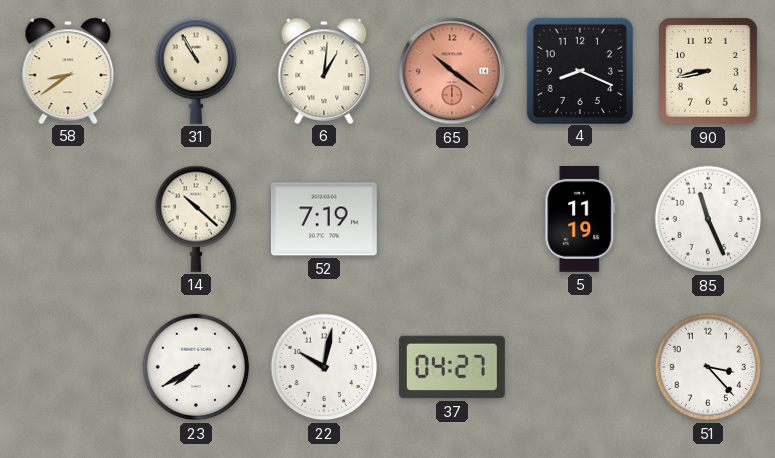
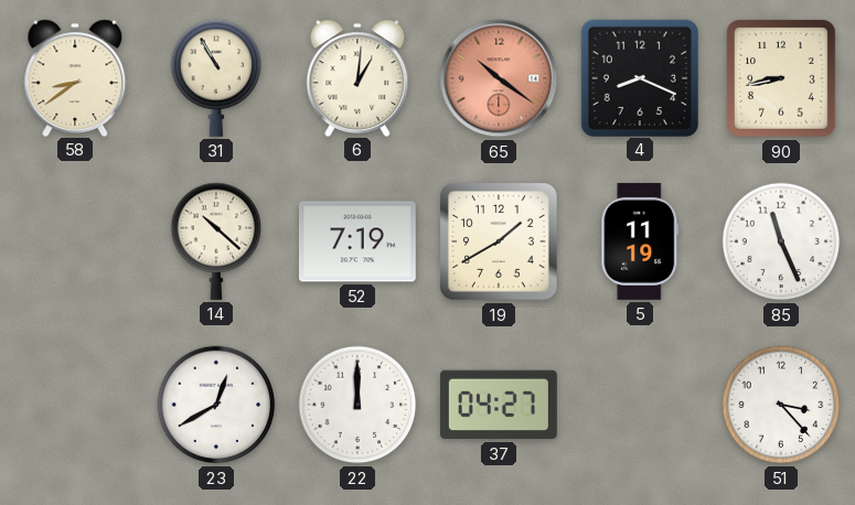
19: none -> 1:40 (500, 243)
23: 7:40 -> 12:40 (216, 405)
22: 10:02 -> 12:00 (357, 405)
